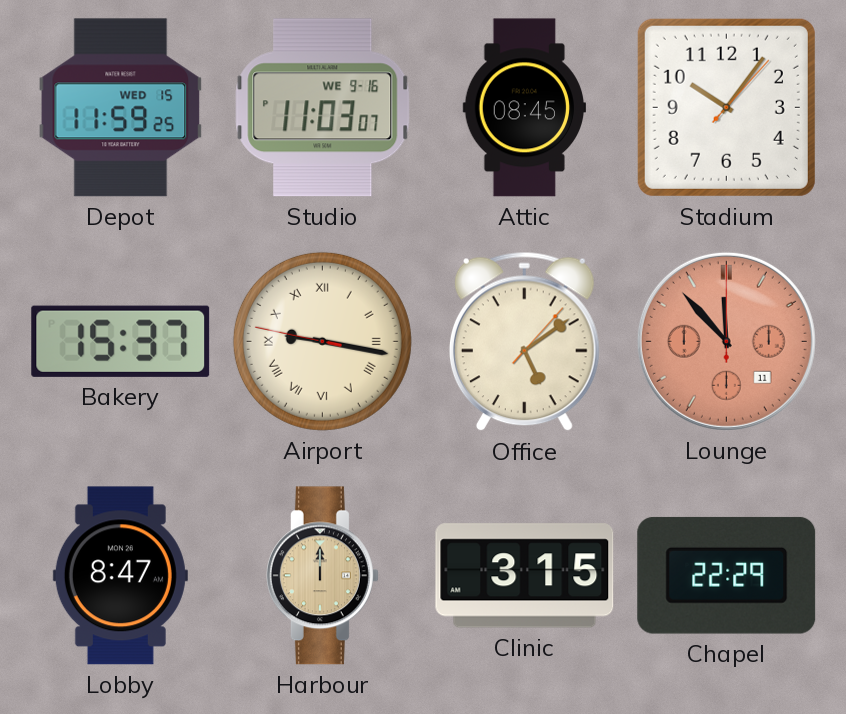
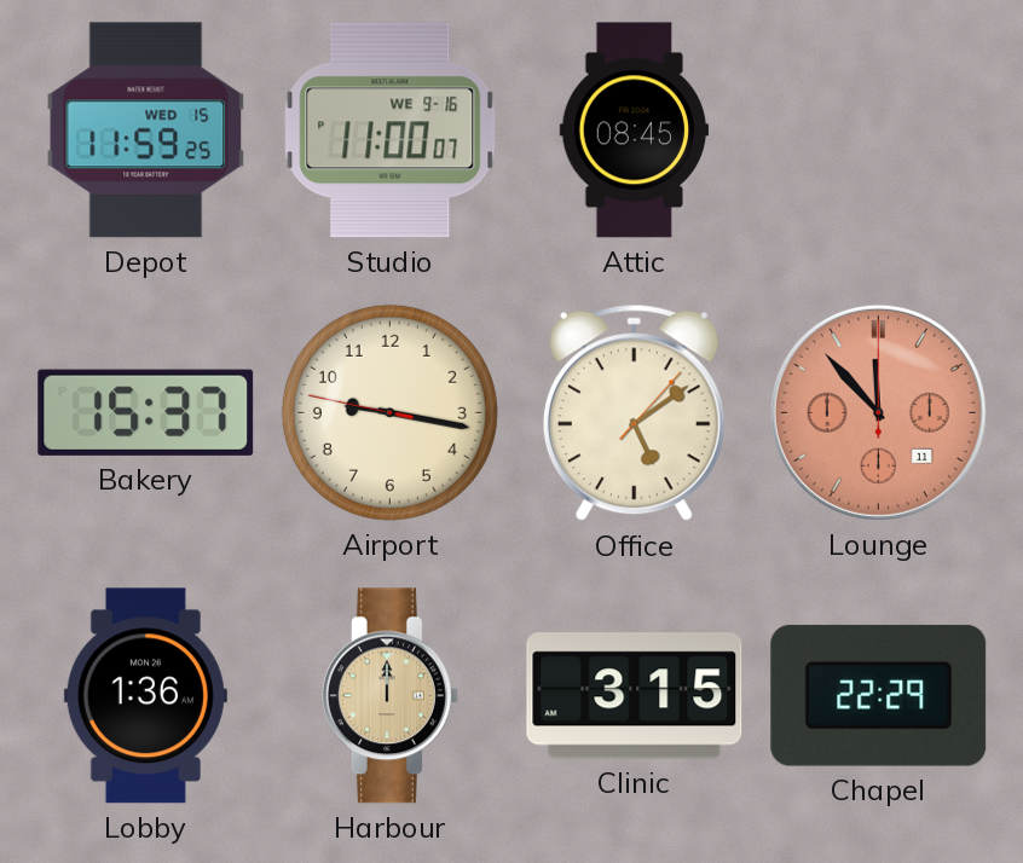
Studio: 11:03 -> 11:00 (391, 131)
Stadium: 10:06 -> none (726, 107)
Airport numerals: Roman -> Arabic (389, 412)
Lobby: 8:47 -> 1:36 (145, 696)
